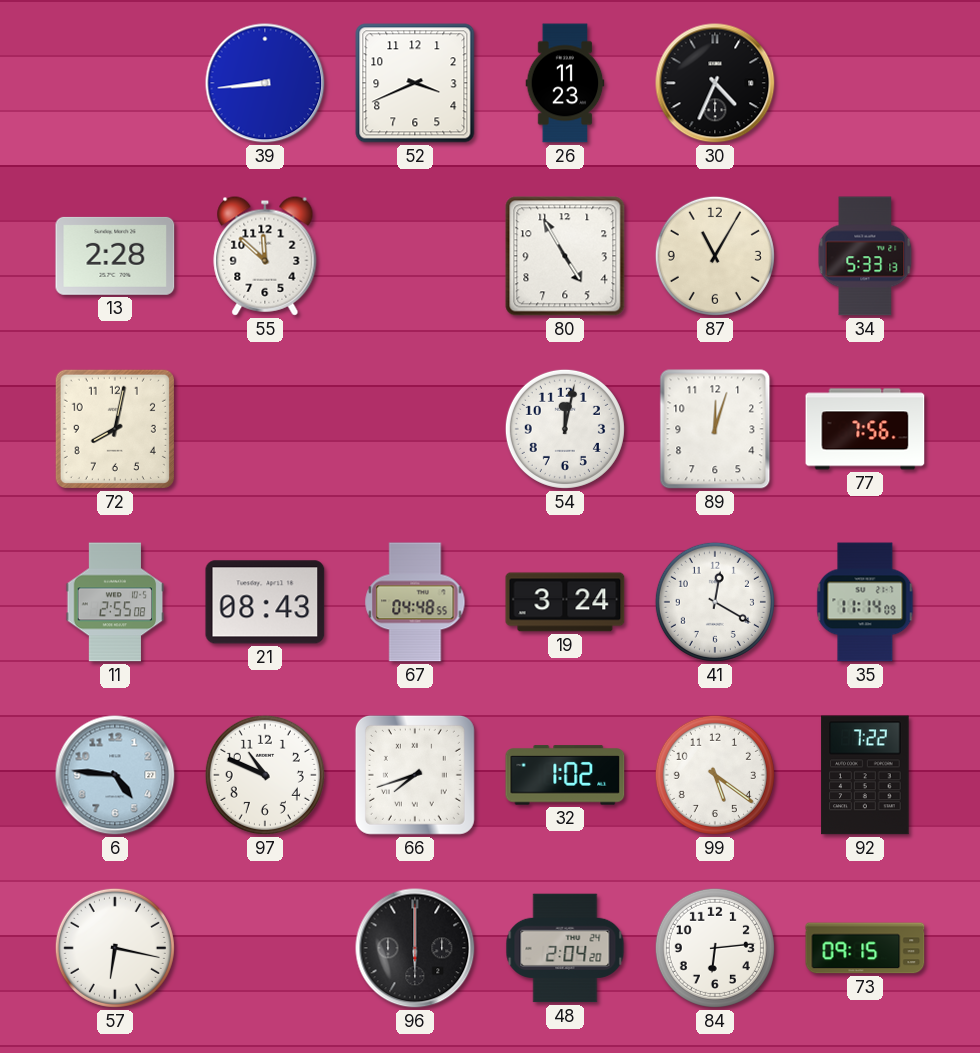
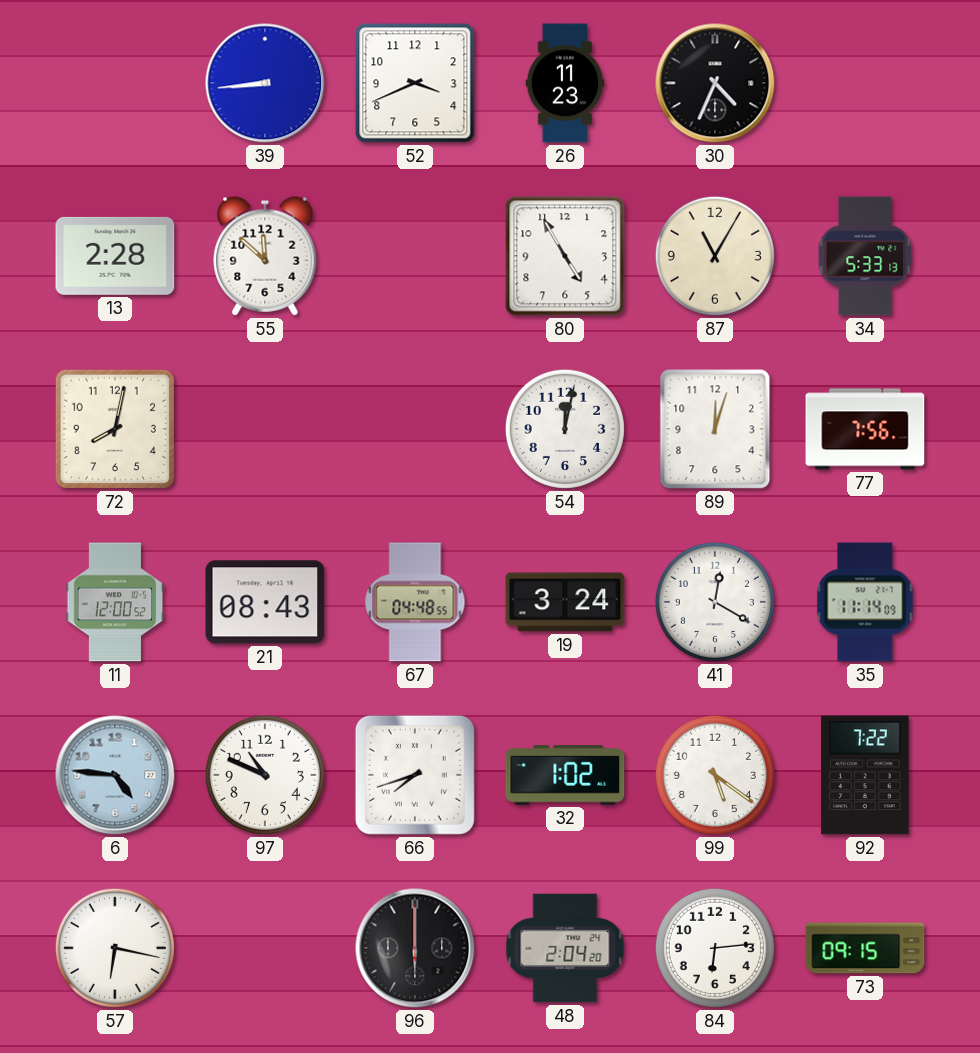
11: 2:55 -> 12:00 (115, 602)
